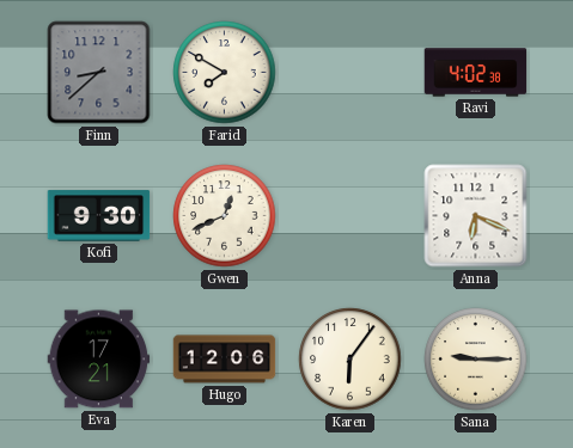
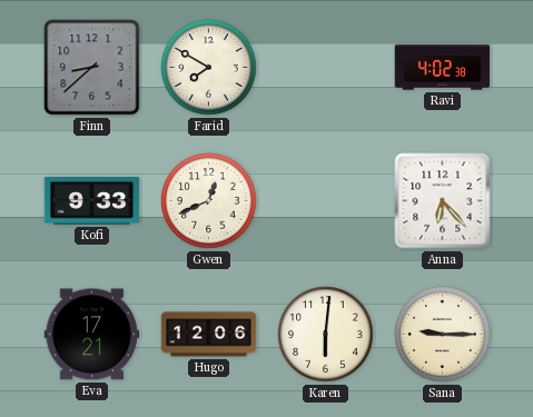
Kofi: 9:30 -> 9:33 (92, 201)
Anna: 6:19 -> 6:23 (443, 201)
Karen: 6:06 -> 6:01 (326, 335)
